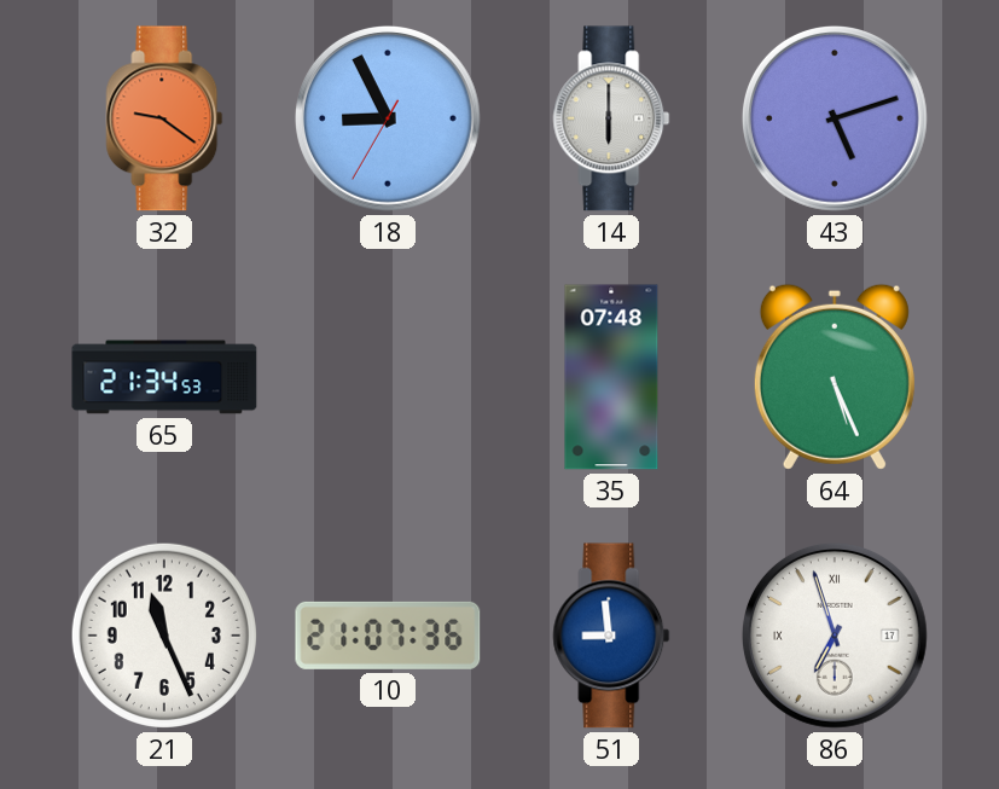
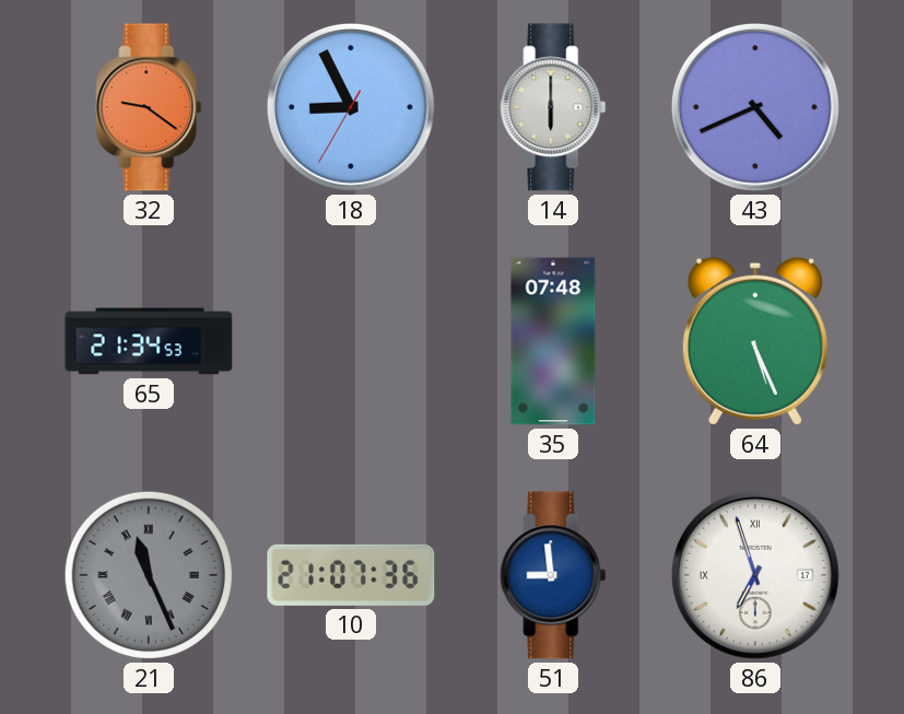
43: 5:12 -> 4:41 (755, 107)
21 dial: white -> grey (149, 575)
21 numerals: Arabic -> Roman (149, 575)
